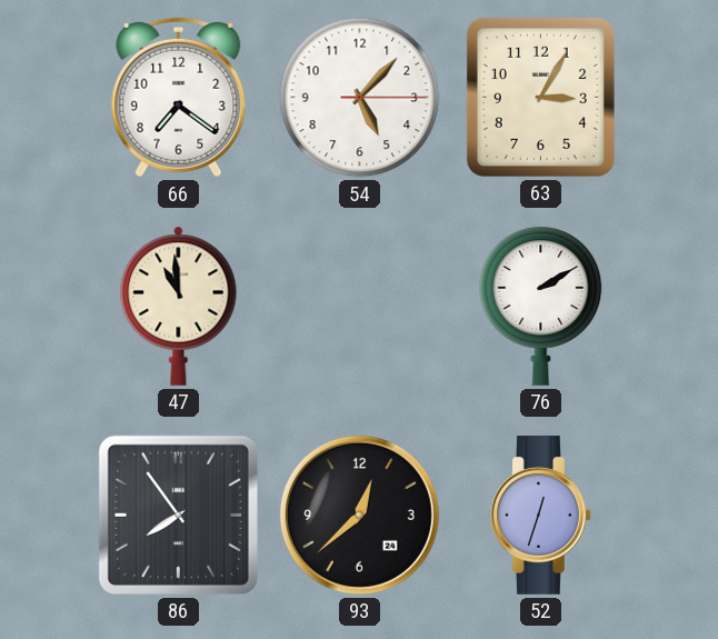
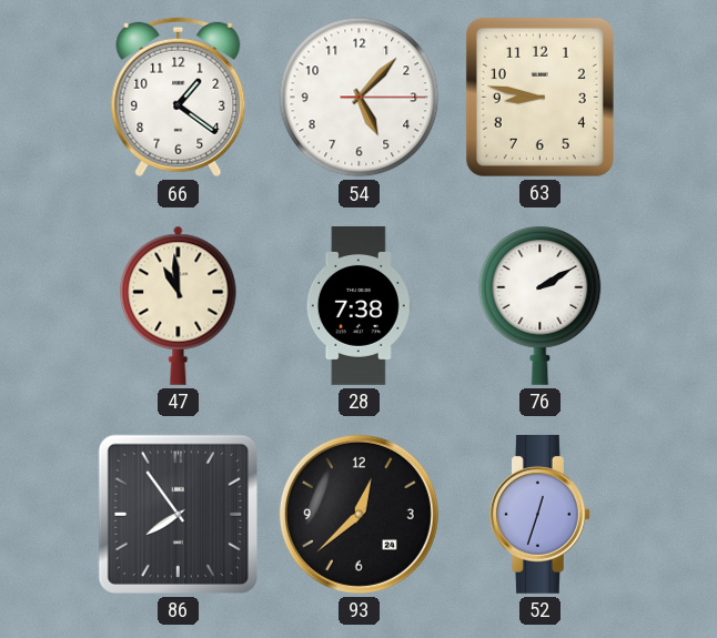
66: 7:21 -> 1:21 (179, 98)
63: 3:05 -> 8:47 (539, 97)
28: none -> 7:38 (358, 306)
